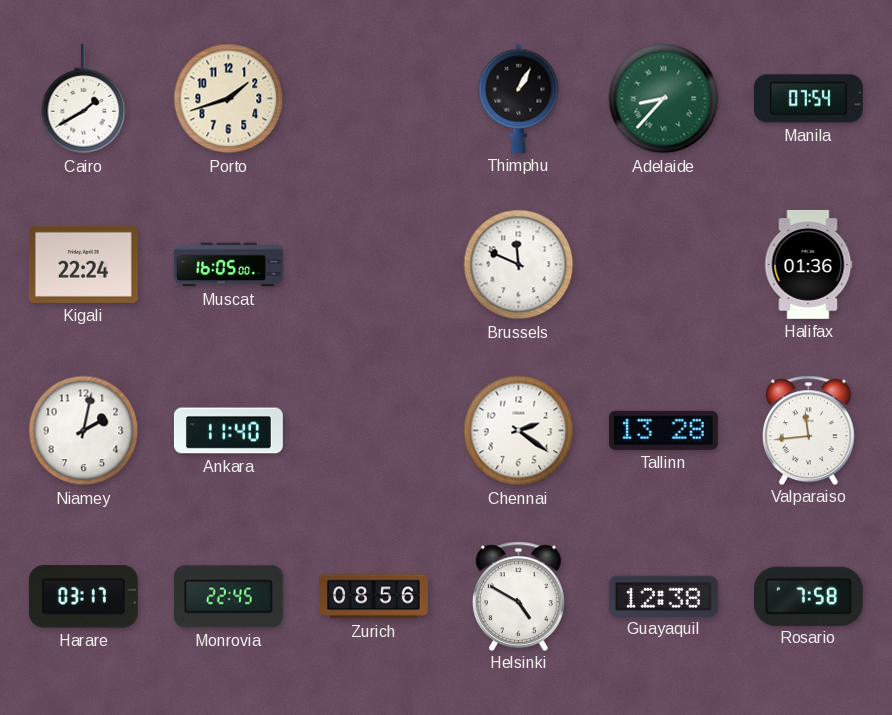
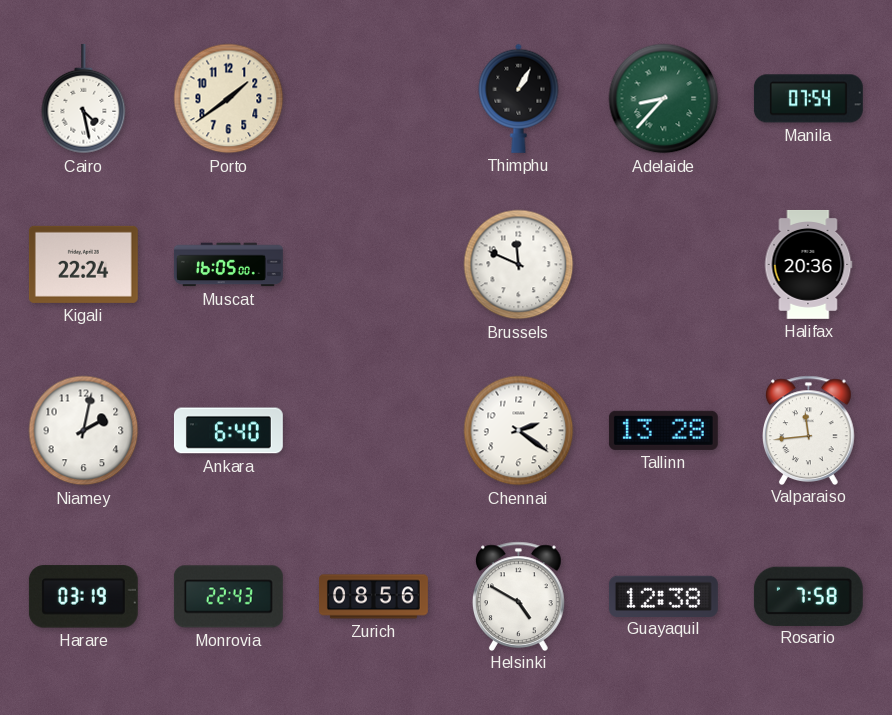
Cairo: 1:40 -> 4:28 (84, 99)
Porto: 1:42 -> 1:39 (229, 99)
Halifax: 01:36 -> 20:36 (808, 264)
Ankara: 11:40 -> 6:40 (228, 431)
Harare: 03:17 -> 03:19 (83, 597)
Monrovia: 22:45 -> 22:43 (228, 597)
